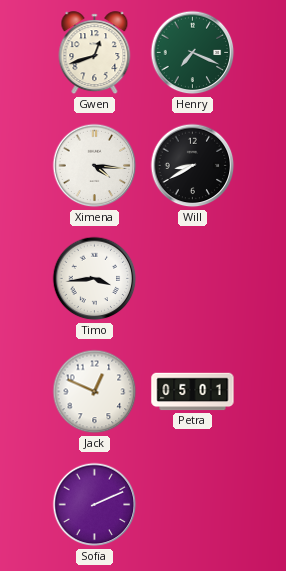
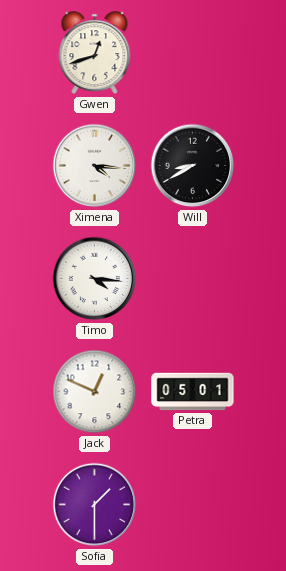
Henry: 7:19 -> none (193, 53)
Timo: 3:44 -> 4:16 (95, 279)
Sofia: 2:11 -> 1:30 (95, 505)
